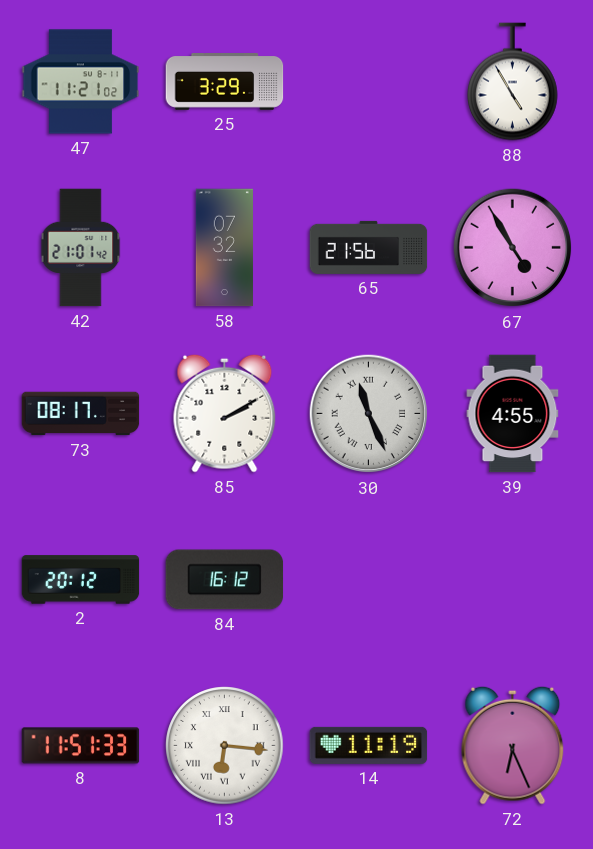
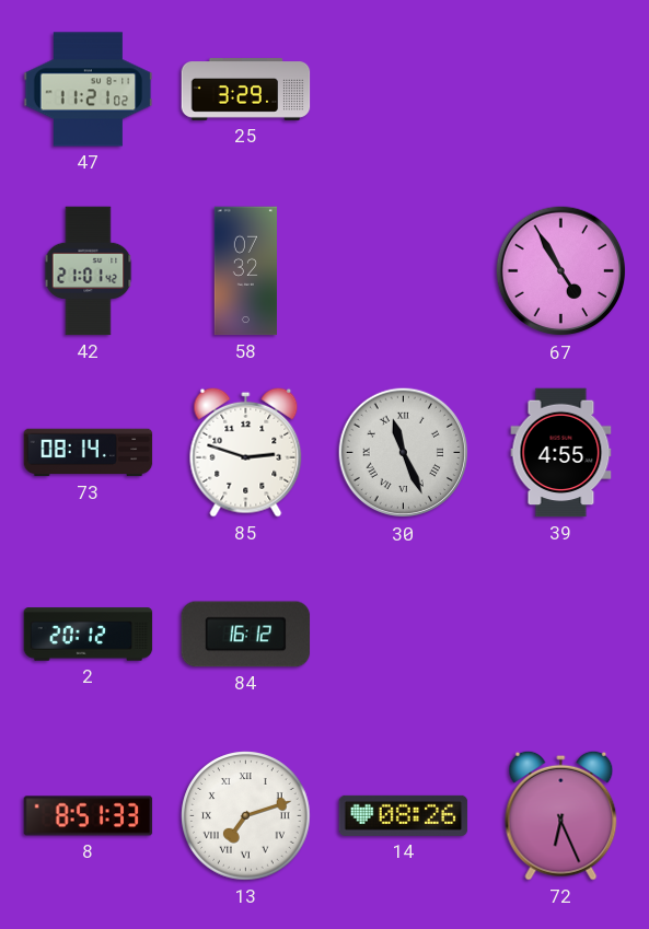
88: 4:55 -> none (513, 82)
65: 21:56 -> none (369, 247)
73: 08:17 -> 08:14 (89, 453)
85: 2:10 -> 2:48 (246, 452)
8: 11:51 -> 8:51 (89, 816)
13: 6:16 -> 7:12 (246, 816)
14: 11:19 -> 08:26 (404, 815)
